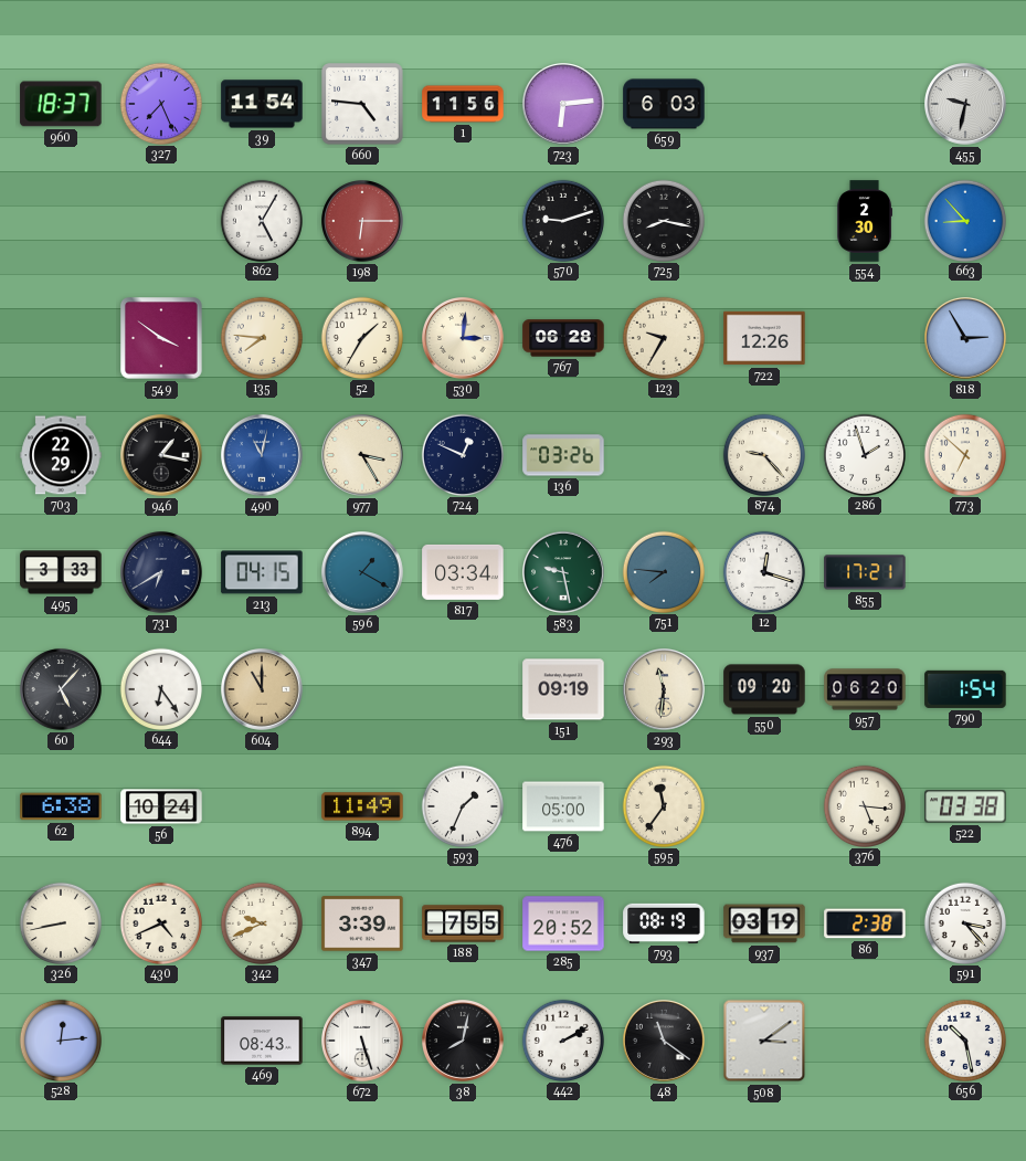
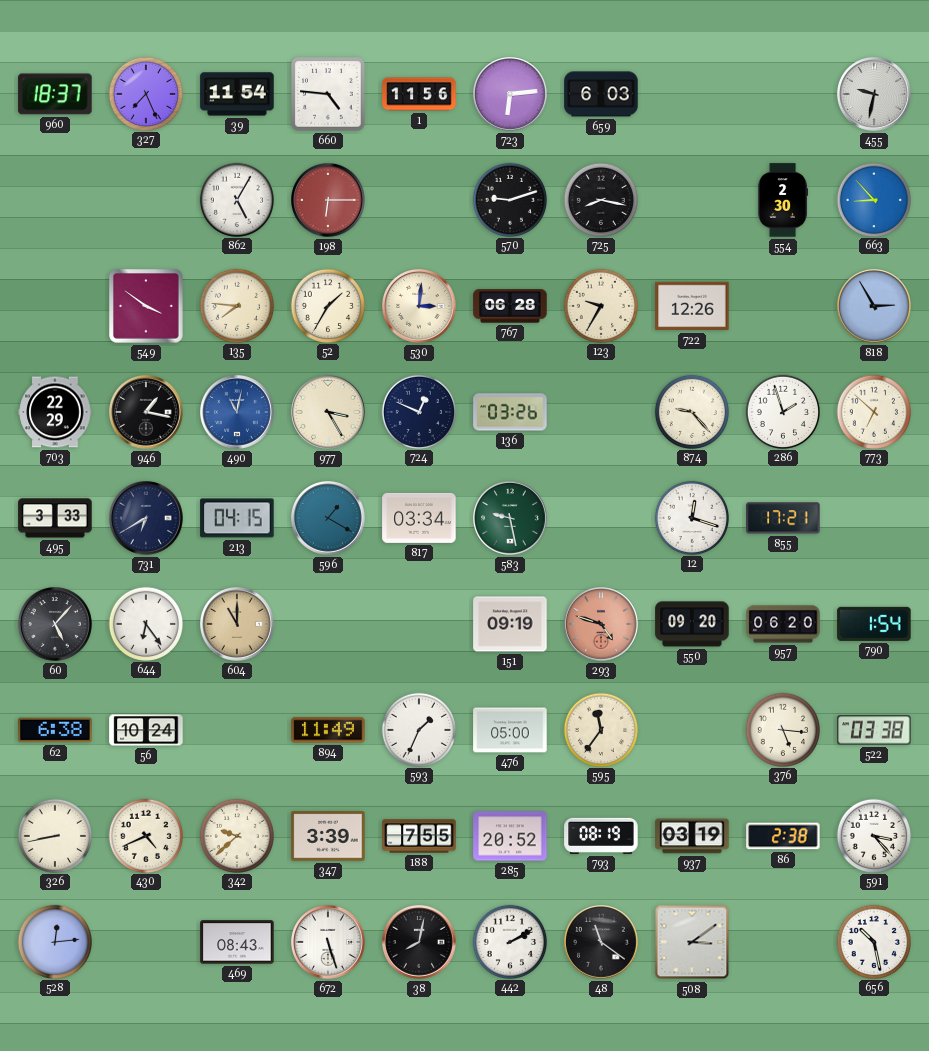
751: 7:46 -> none (663, 571)
293: 11:31 -> 4:48 (602, 625)
293 dial: cream -> salmon (602, 625)
342: 9:41 -> 9:38 (236, 835)
